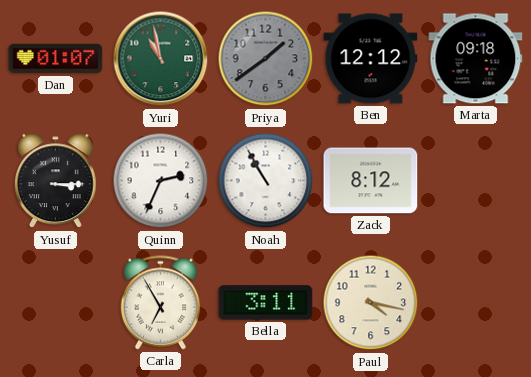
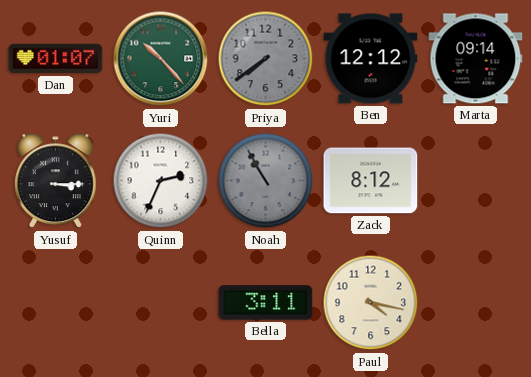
Yuri: 10:58 -> 10:23 (161, 59)
Priya: 1:39 -> 7:39 (266, 59)
Marta: 09:18 -> 09:14 (476, 59)
Noah dial: white -> grey (266, 181)
Carla: 6:55 -> none (160, 303)
